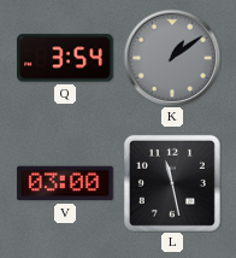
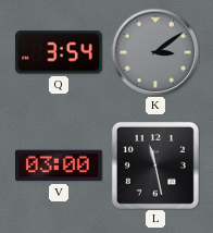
K: 1:09 -> 3:09 (155, 52)
